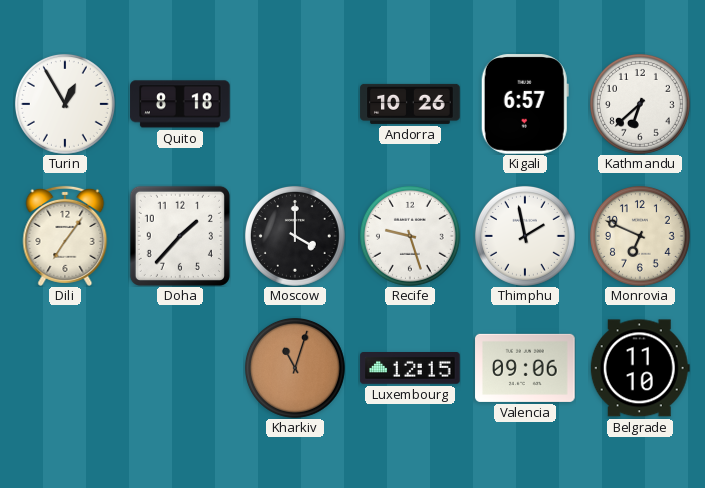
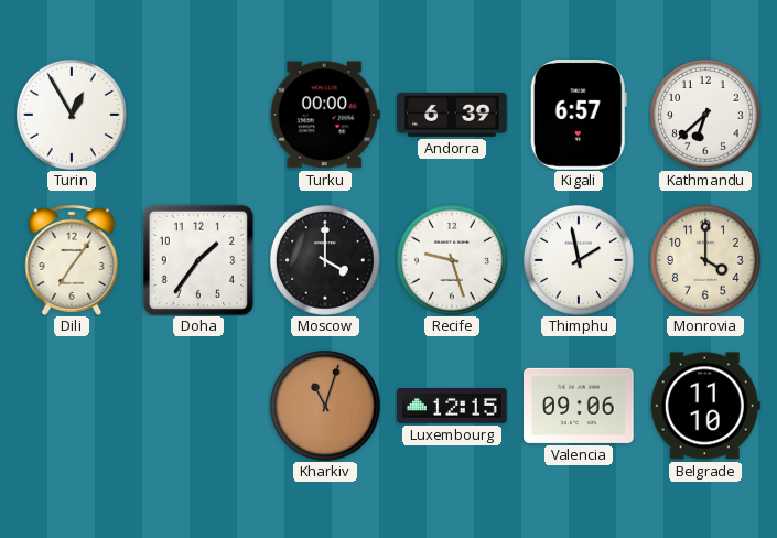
Quito: 8:18 -> none (180, 104)
Turku: none -> 00:00 (325, 115)
Andorra: 10:26 -> 6:39 (452, 115)
Doha: 1:37 -> 1:36 (198, 260)
Monrovia: 6:49 -> 4:00 (705, 260)
